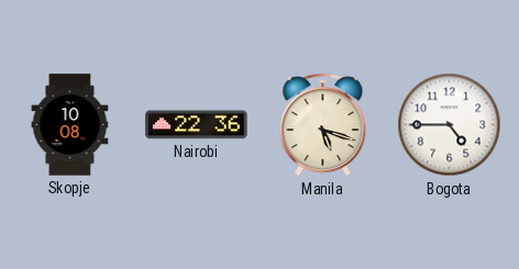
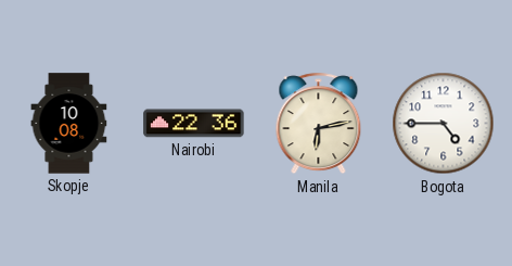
Manila: 5:18 -> 6:13 (319, 124)
